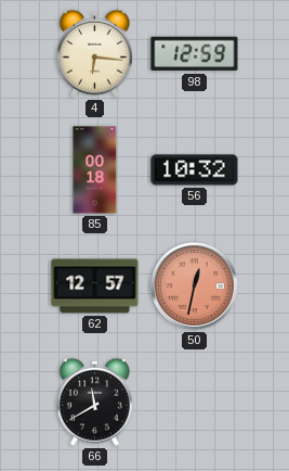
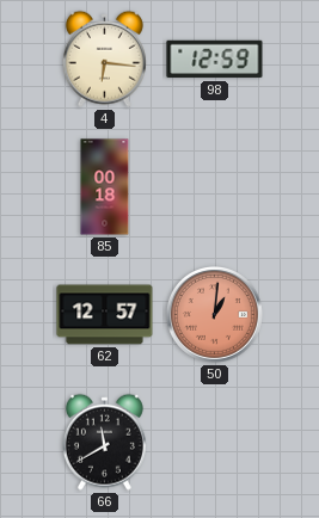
56: 10:32 -> none (195, 170)
50: 12:32 -> 1:01 (214, 314)
